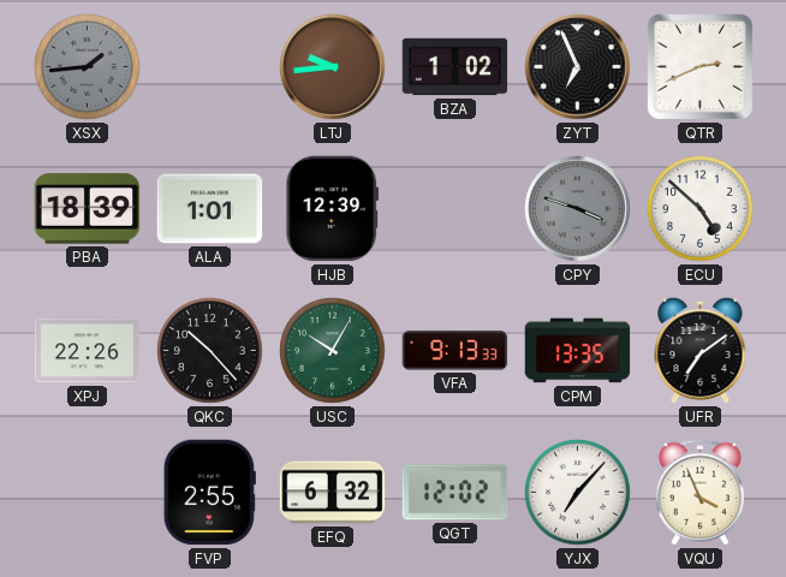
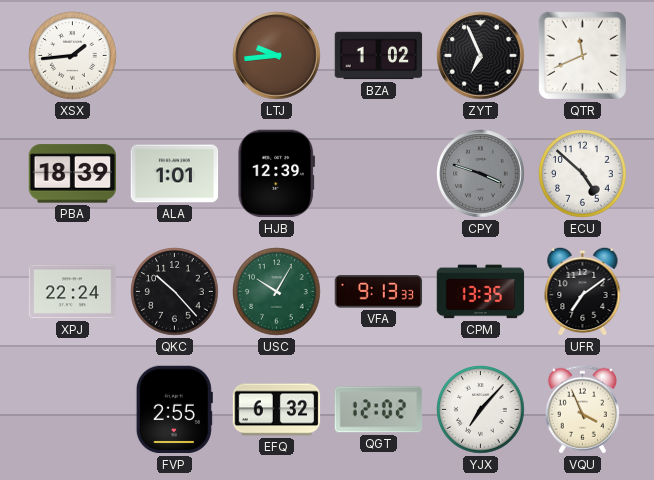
XSX dial: grey -> white (73, 56)
QTR: 2:41 -> 11:41 (582, 55)
XPJ: 22:26 -> 22:24 (73, 292)
